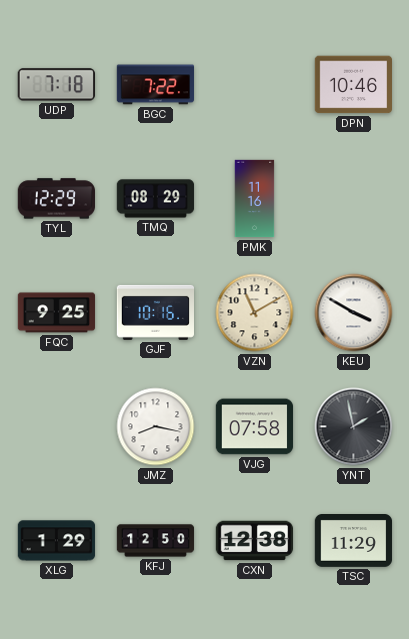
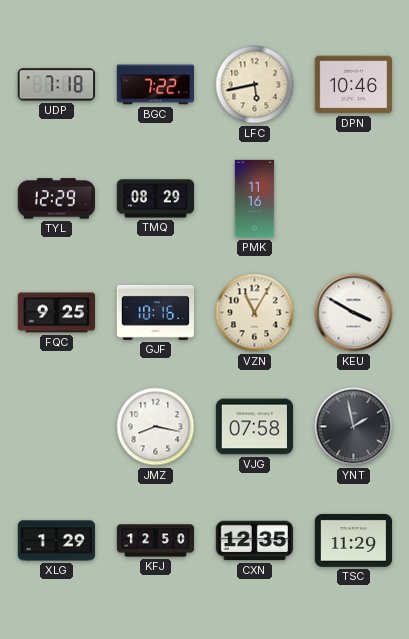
LFC: none -> 5:43 (255, 85)
VZN: 11:10 -> 11:05 (255, 313)
CXN: 12:38 -> 12:35 (255, 541)
